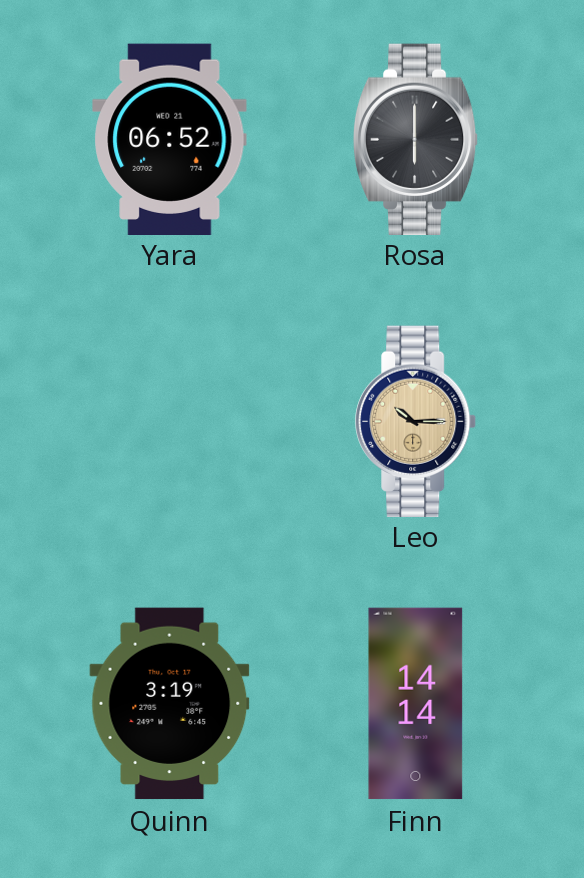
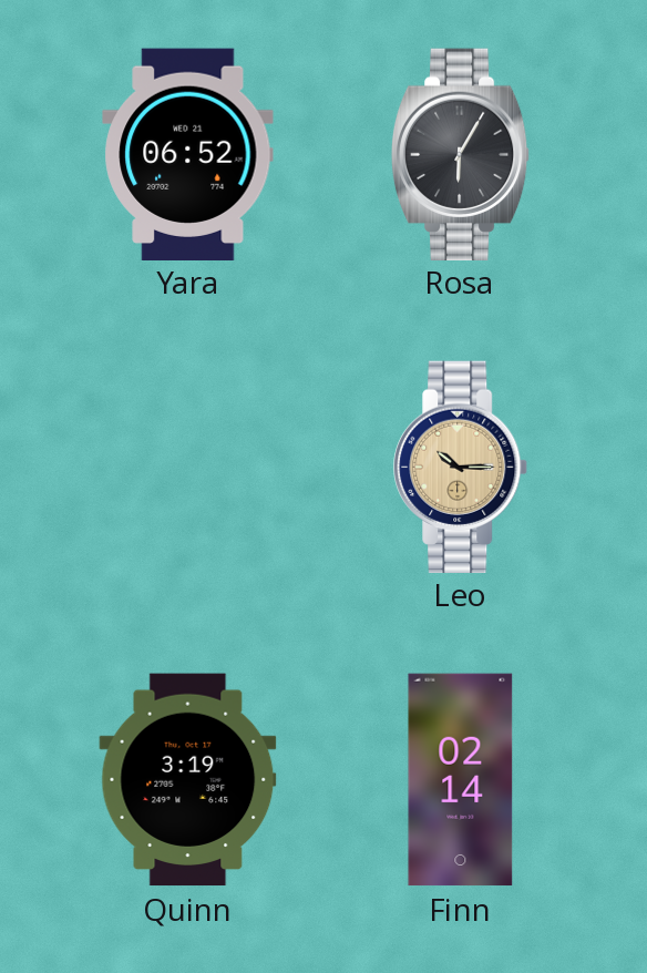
Rosa: 6:00 -> 6:05 (461, 154)
Finn: 14:14 -> 02:14 (461, 780)
